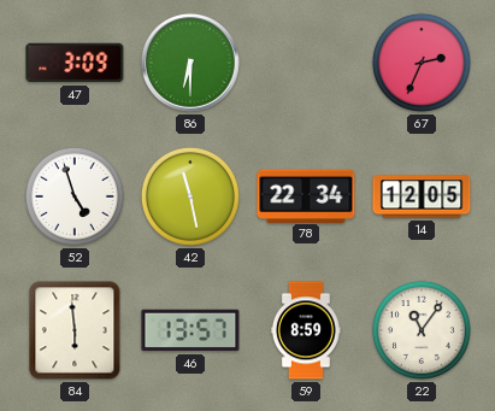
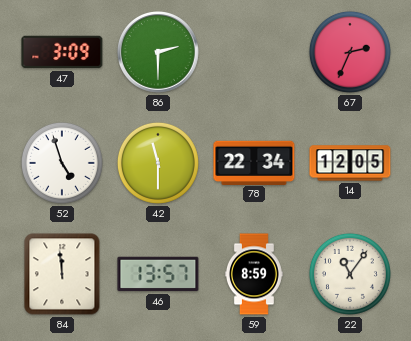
86: 6:30 -> 2:30 (159, 53)
42: 11:28 -> 11:30 (158, 163)
84: 5:59 -> 11:59 (62, 274)
